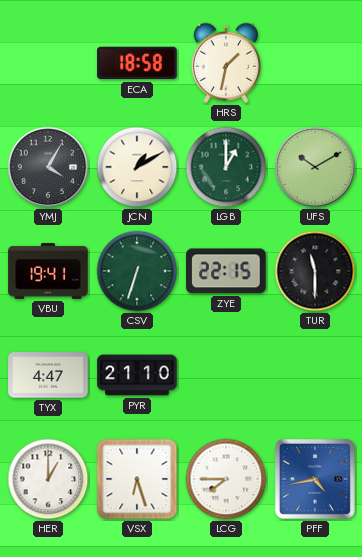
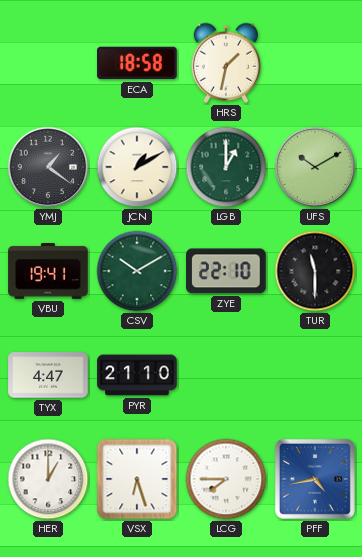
YMJ: 4:05 -> 1:21 (48, 167)
CSV: 6:33 -> 10:10 (137, 271)
ZYE: 22:15 -> 22:10 (226, 271)
